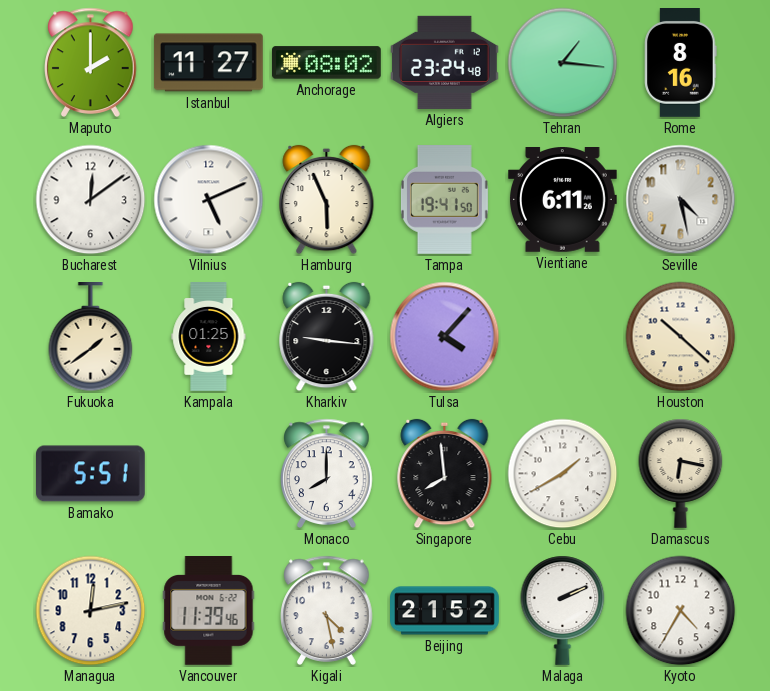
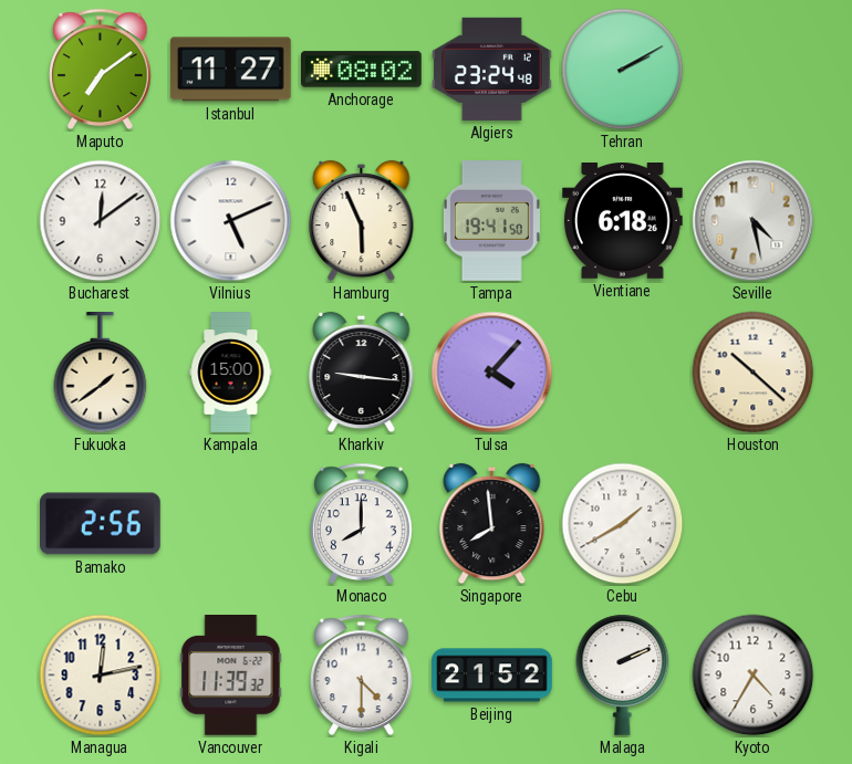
Maputo: 2:00 -> 7:09 (101, 69)
Tehran: 1:16 -> 2:10 (623, 70)
Rome: 8:16 -> none (681, 63)
Vientiane: 6:11 -> 6:18 (623, 221)
Kampala: 01:25 -> 15:00 (231, 373)
Bamako: 5:51 -> 2:56 (101, 524)
Damascus: 6:17 -> none (681, 473)
Vancouver: 11:39:46 -> 11:39:32 (231, 676)
Kigali: 4:28 -> 4:30 (362, 674)
